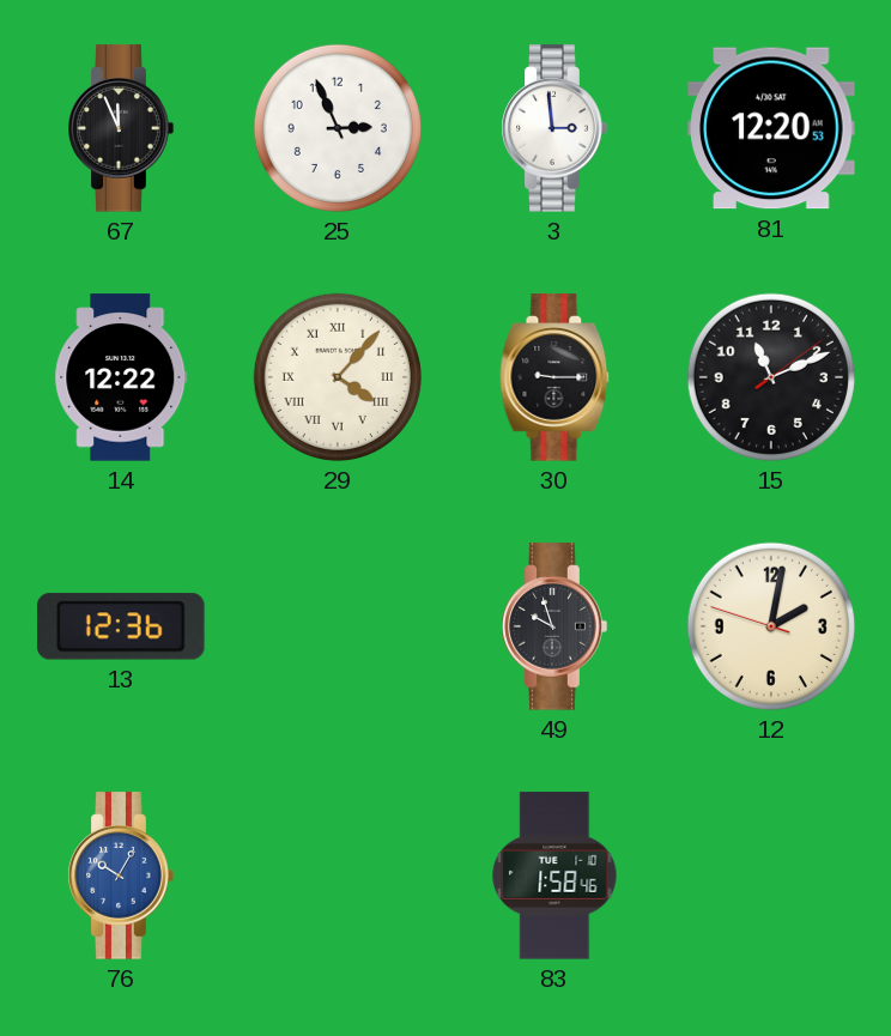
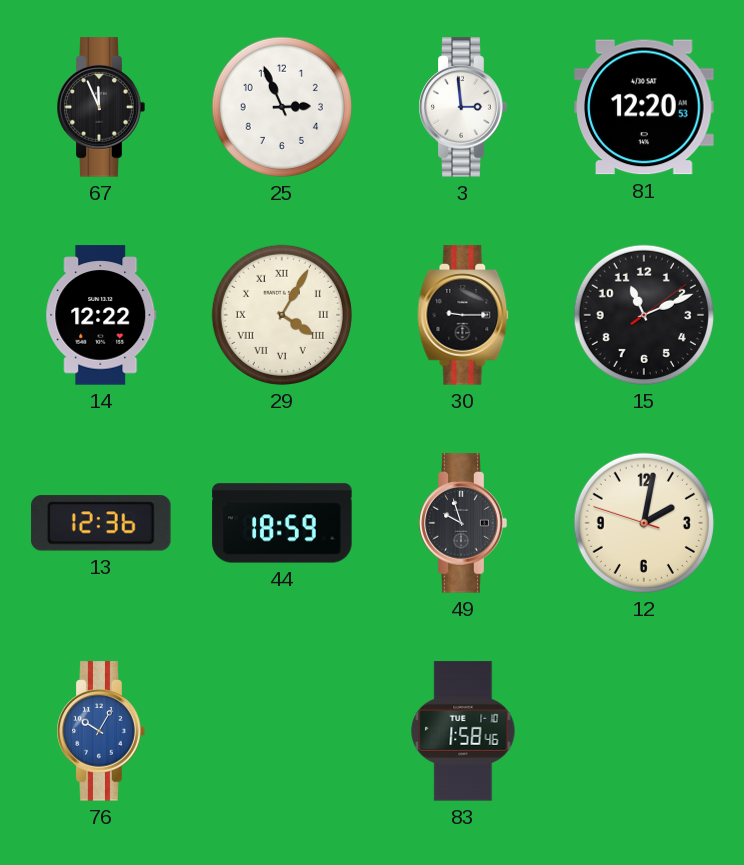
29: 4:07 -> 4:05 (282, 315)
44: none -> 18:59 (282, 523)
